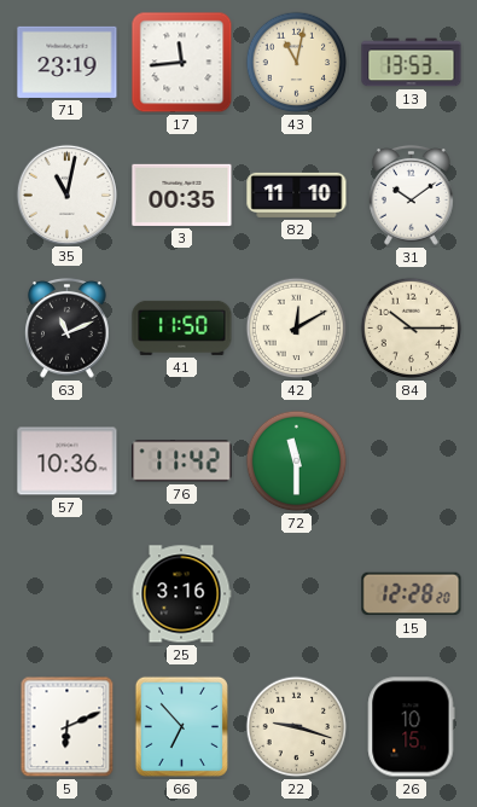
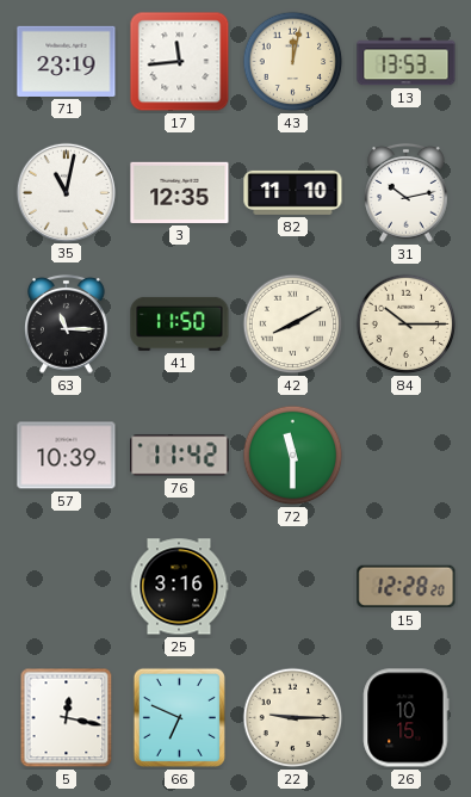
43: 11:02 -> 12:02 (293, 62)
3: 00:35 -> 12:35 (180, 192)
31: 10:09 -> 10:13 (407, 192)
63: 11:11 -> 11:15 (67, 323)
42: 12:10 -> 8:10 (293, 325)
57: 10:36 -> 10:39 (67, 456)
5: 6:11 -> 12:17 (67, 718)
66: 6:53 -> 6:49 (179, 717)
22: 9:18 -> 9:15 (293, 718)
